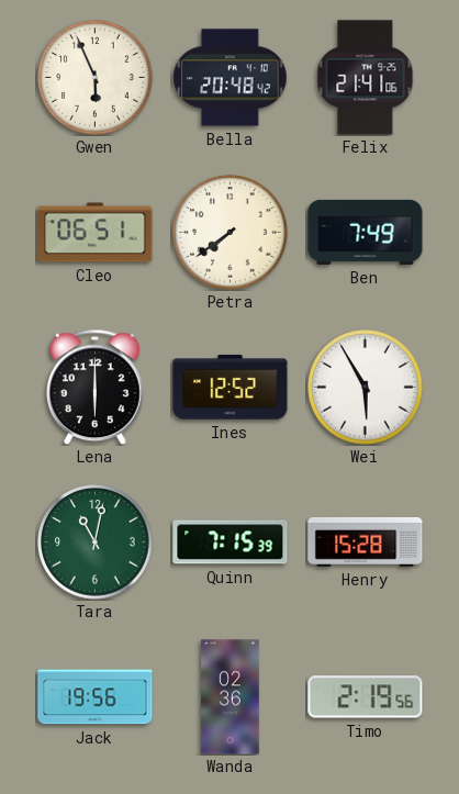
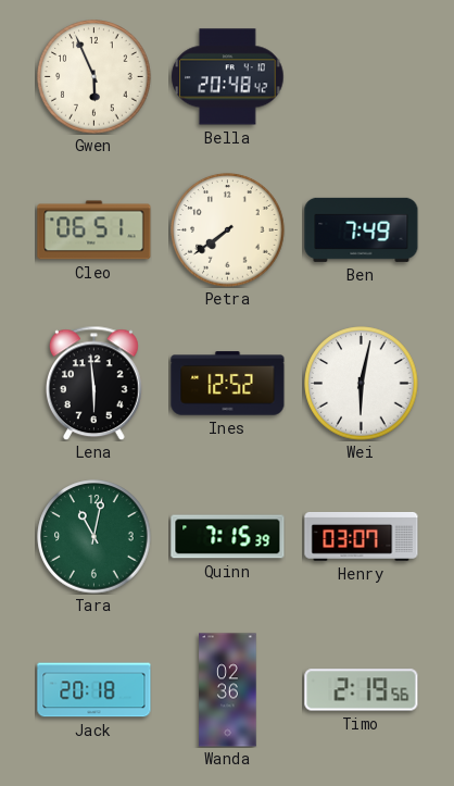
Felix: 21:41 -> none (366, 78)
Lena: 6:00 -> 5:59 (93, 383)
Wei: 5:55 -> 6:02 (362, 384)
Henry: 15:28 -> 03:07 (362, 536)
Jack: 19:56 -> 20:18 (94, 690)
